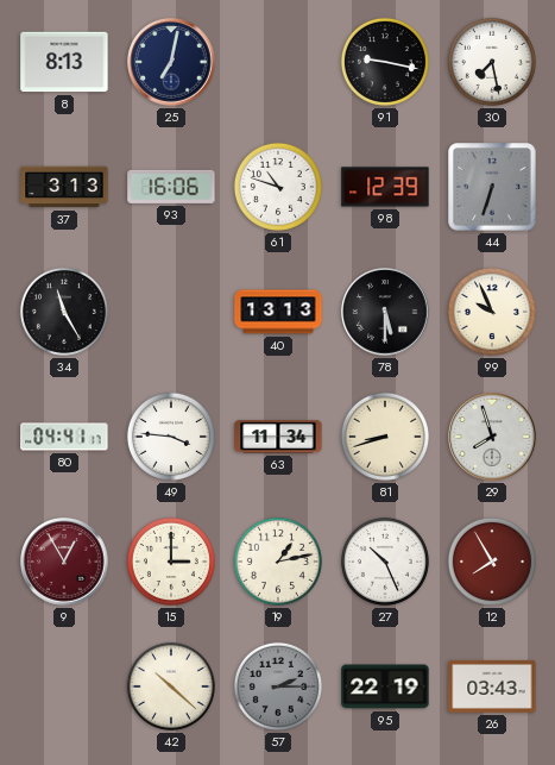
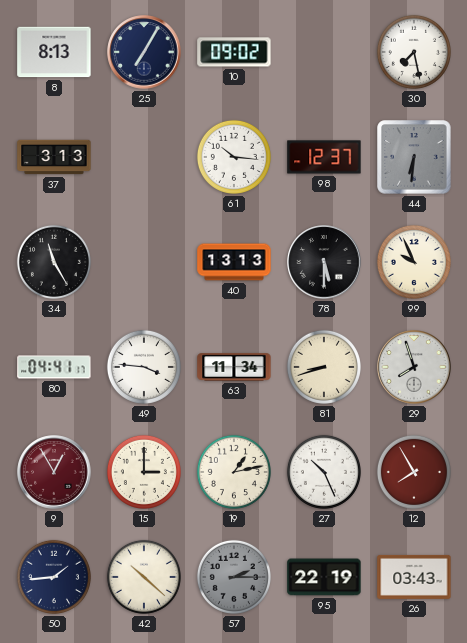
25: 7:02 -> 7:05 (144, 52)
10: none -> 09:02 (234, 52)
91: 9:17 -> none (385, 62)
93: 16:06 -> none (171, 187)
61: 10:48 -> 10:16 (234, 157)
98: 12:39 -> 12:37 (324, 157)
44: 6:33 -> 6:31 (414, 157)
50: none -> 1:44 (54, 577)
